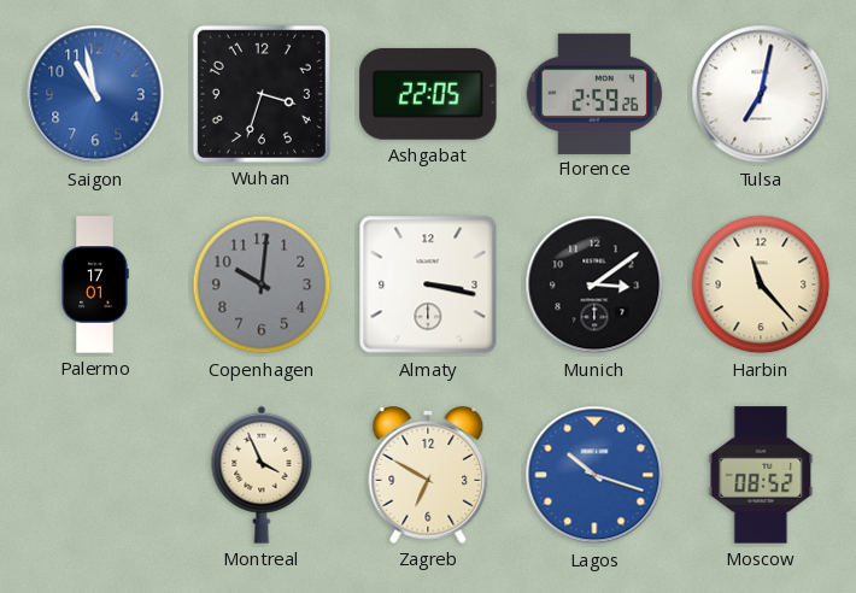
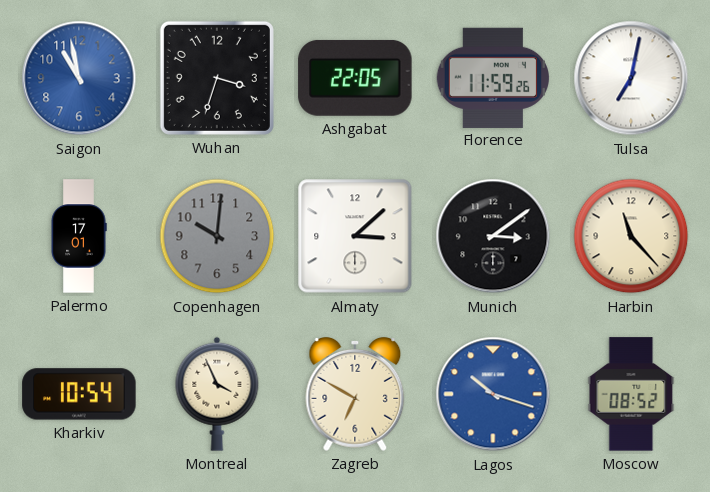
Florence: 2:59 -> 11:59 (492, 77)
Almaty: 3:17 -> 3:08 (355, 236)
Kharkiv: none -> 10:54 (79, 394)
